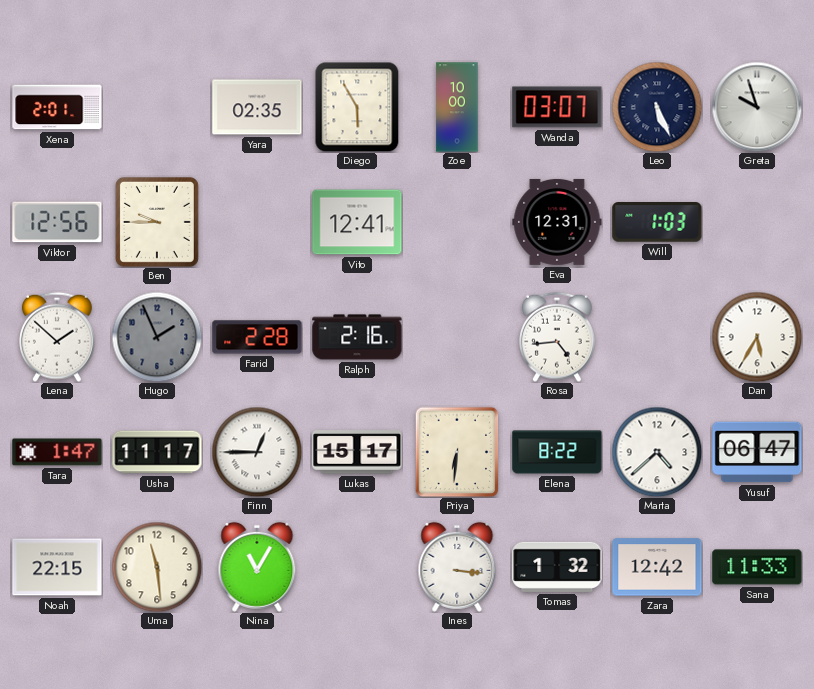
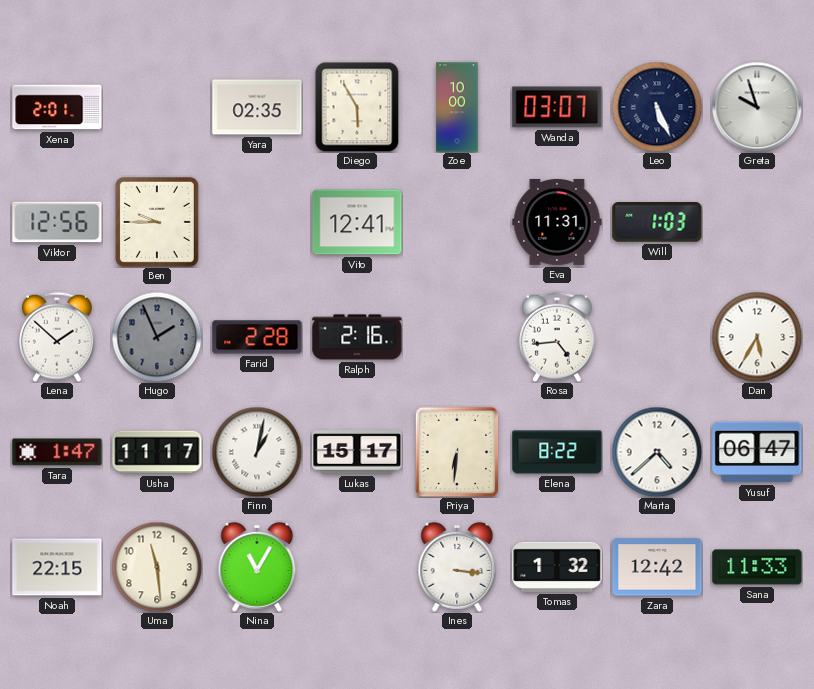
Eva: 12:31 -> 11:31 (557, 222)
Finn: 12:45 -> 1:02 (257, 452)
